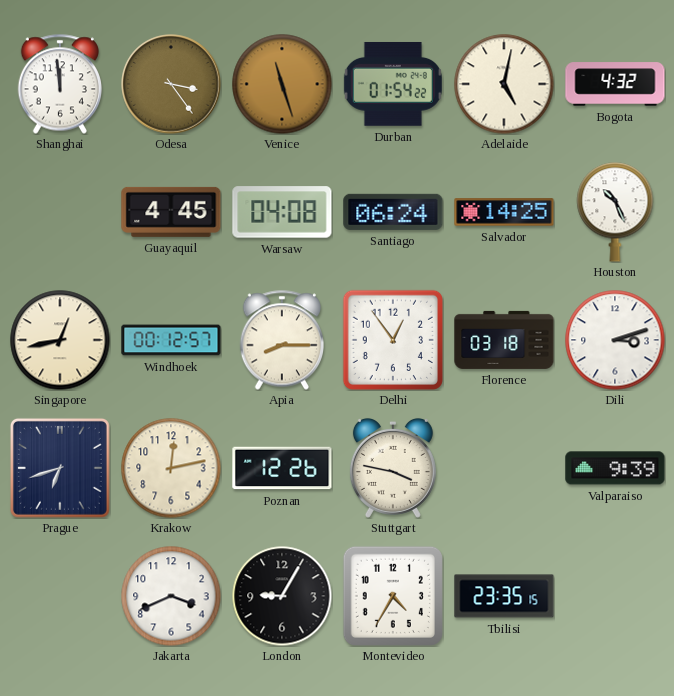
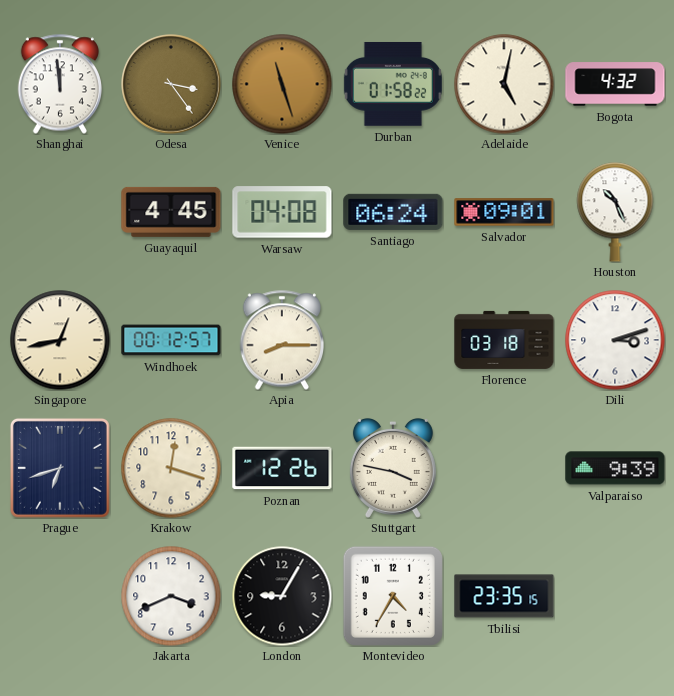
Durban: 01:54 -> 01:58 (393, 84)
Salvador: 14:25 -> 09:01 (504, 212)
Delhi: 12:54 -> none (393, 340)
Krakow: 12:13 -> 12:18 (171, 468)
